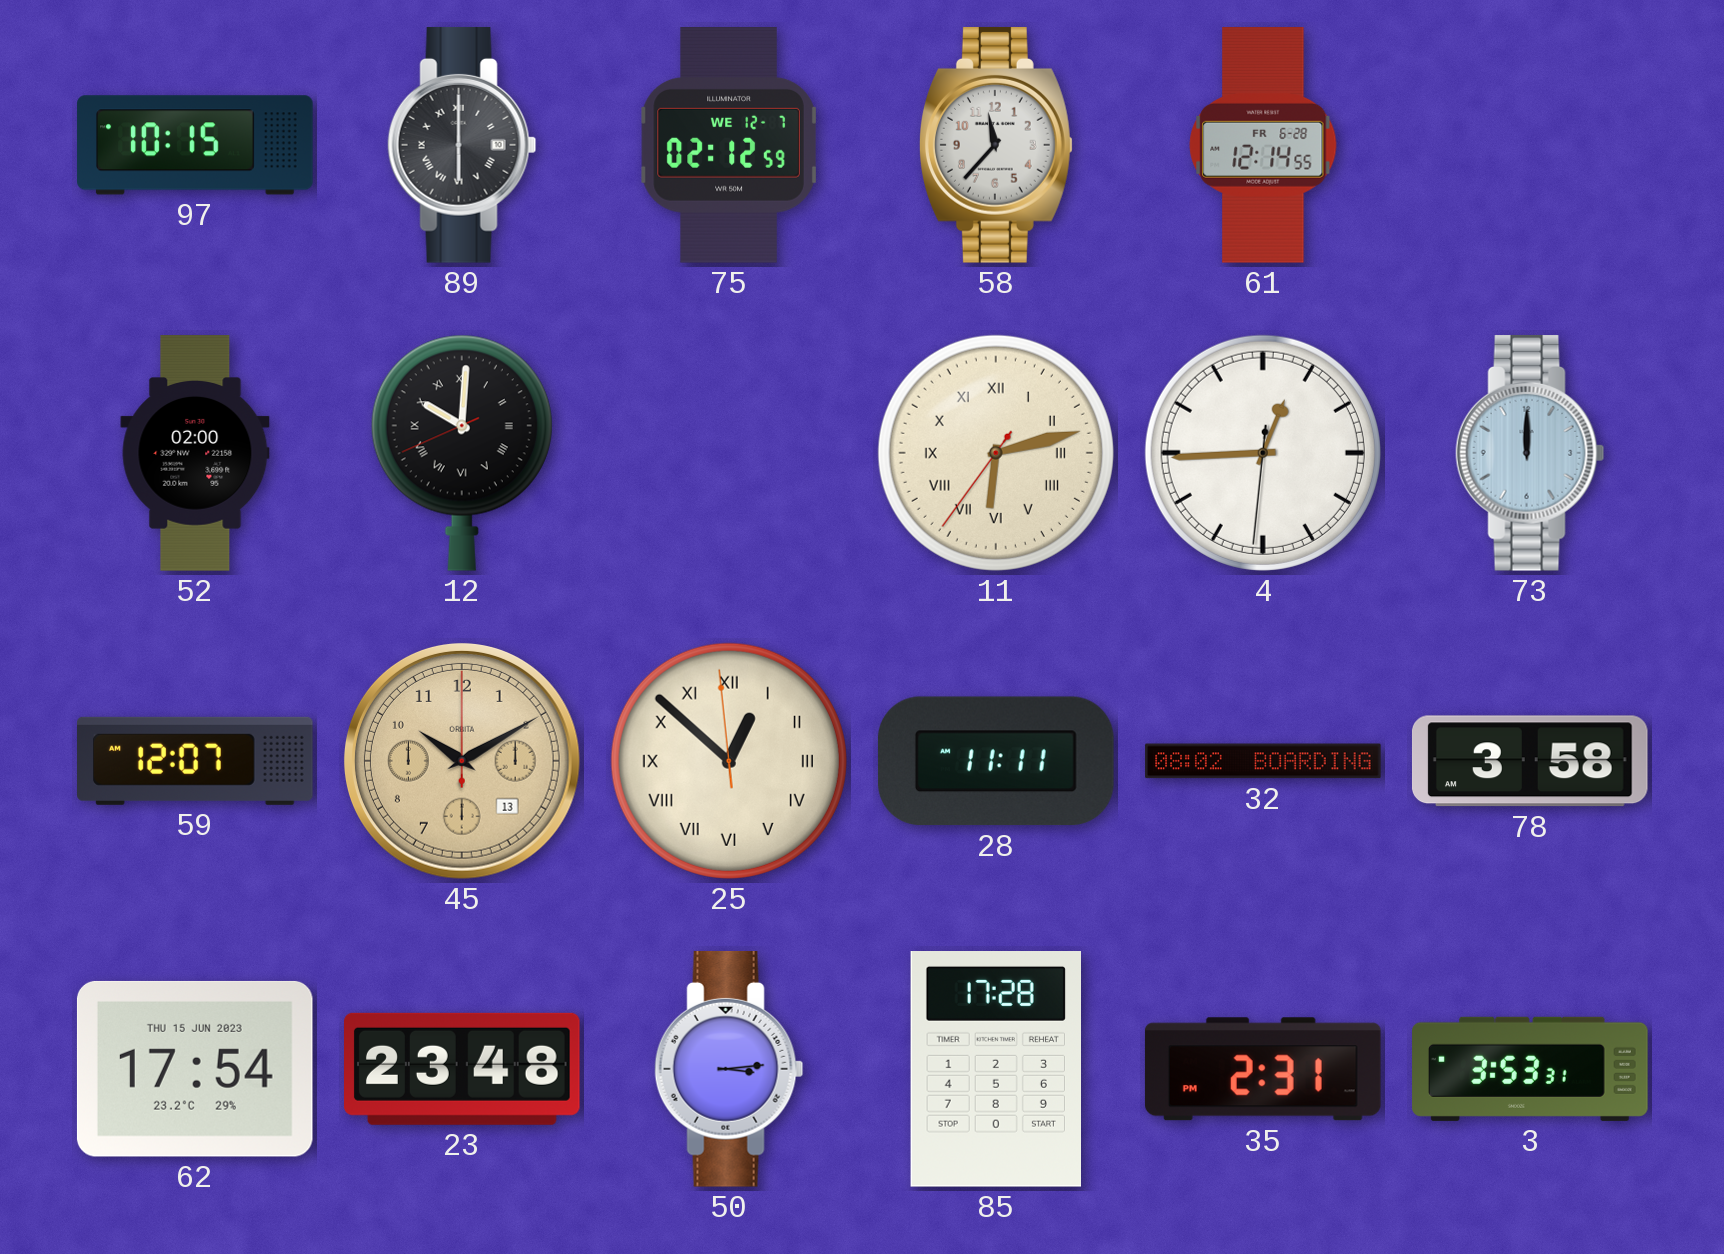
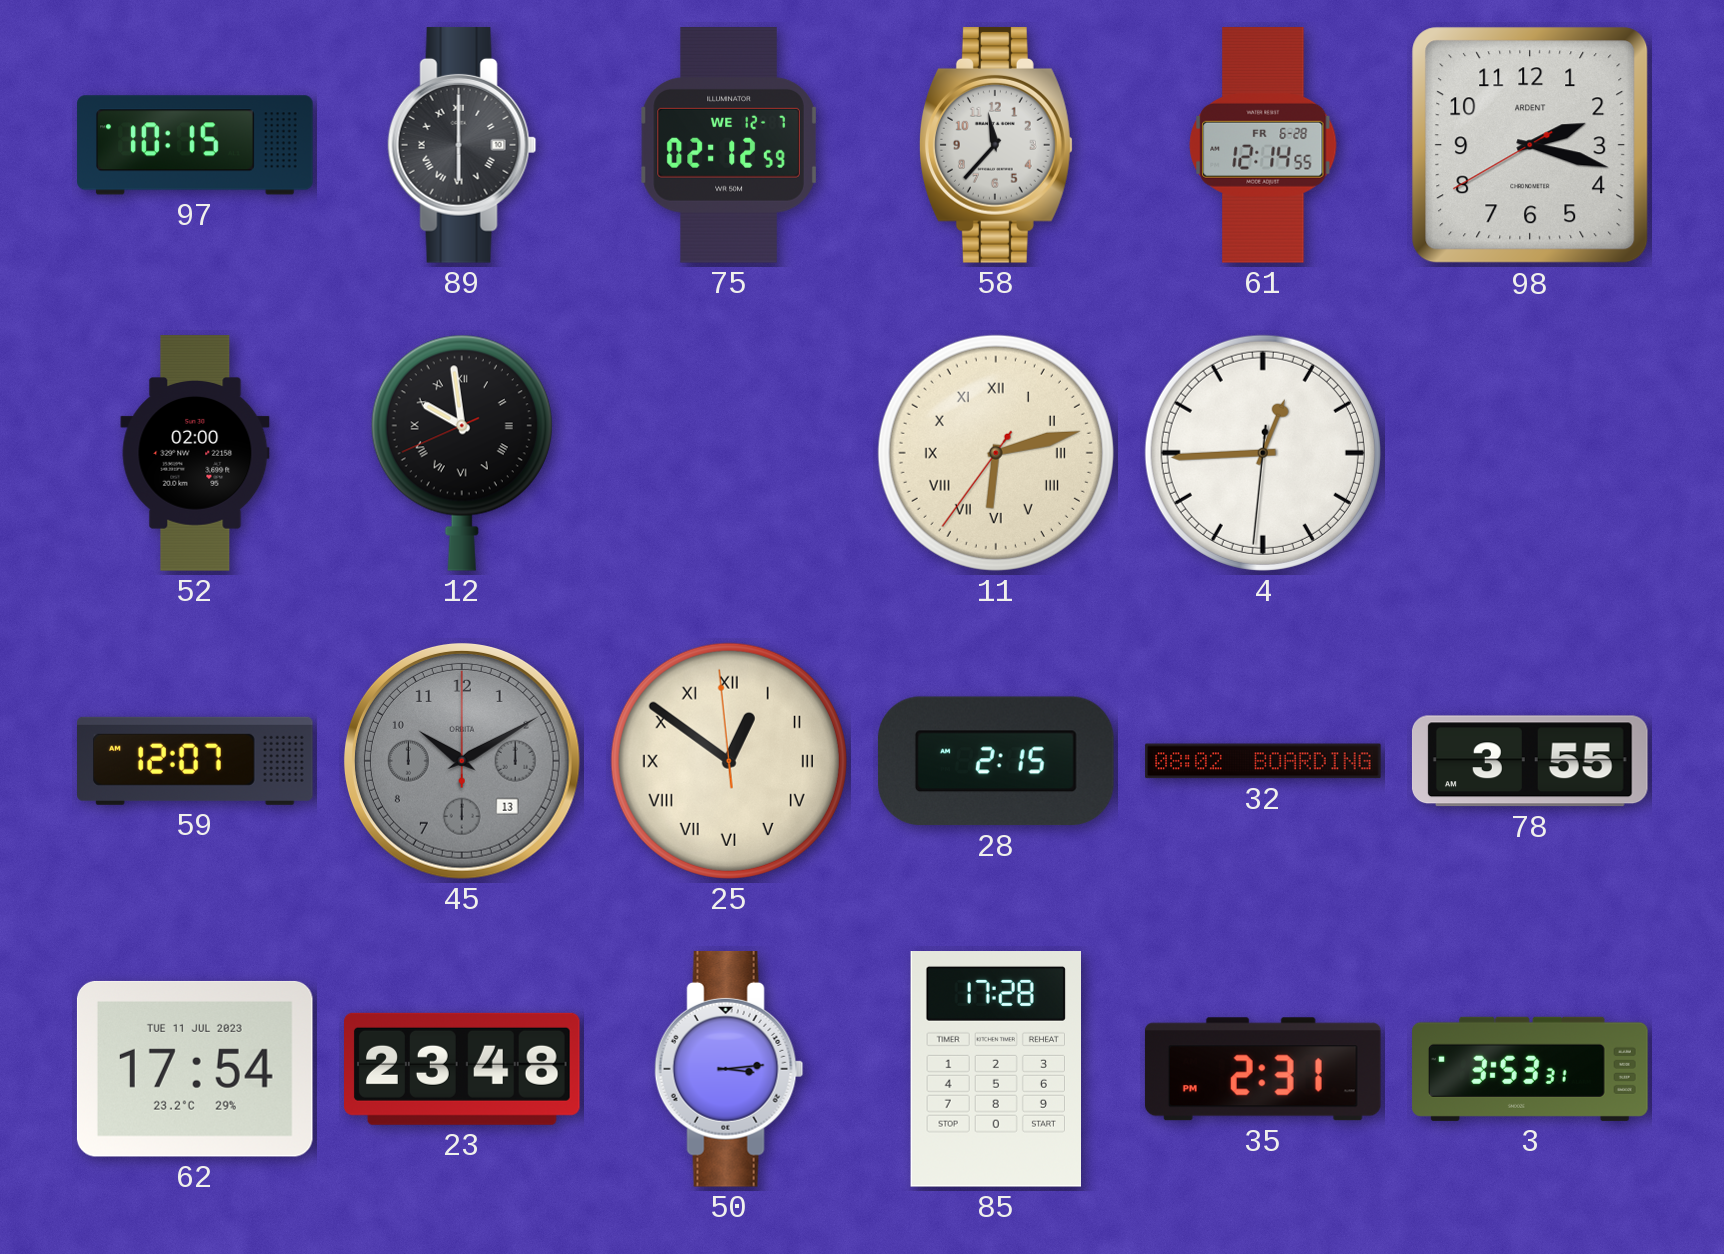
98: none -> 2:17 (1530, 145)
12: 10:00 -> 9:58 (462, 453)
73: 12:00 -> none (1530, 453)
45 dial: champagne -> grey (462, 761)
25: 12:51 -> 12:50 (729, 761)
28: 11:11 -> 2:15 (996, 761)
78: 3:58 -> 3:55 (1530, 761)
62 date: THU 15 JUN 2023 -> TUE 11 JUL 2023 (195, 1069)
